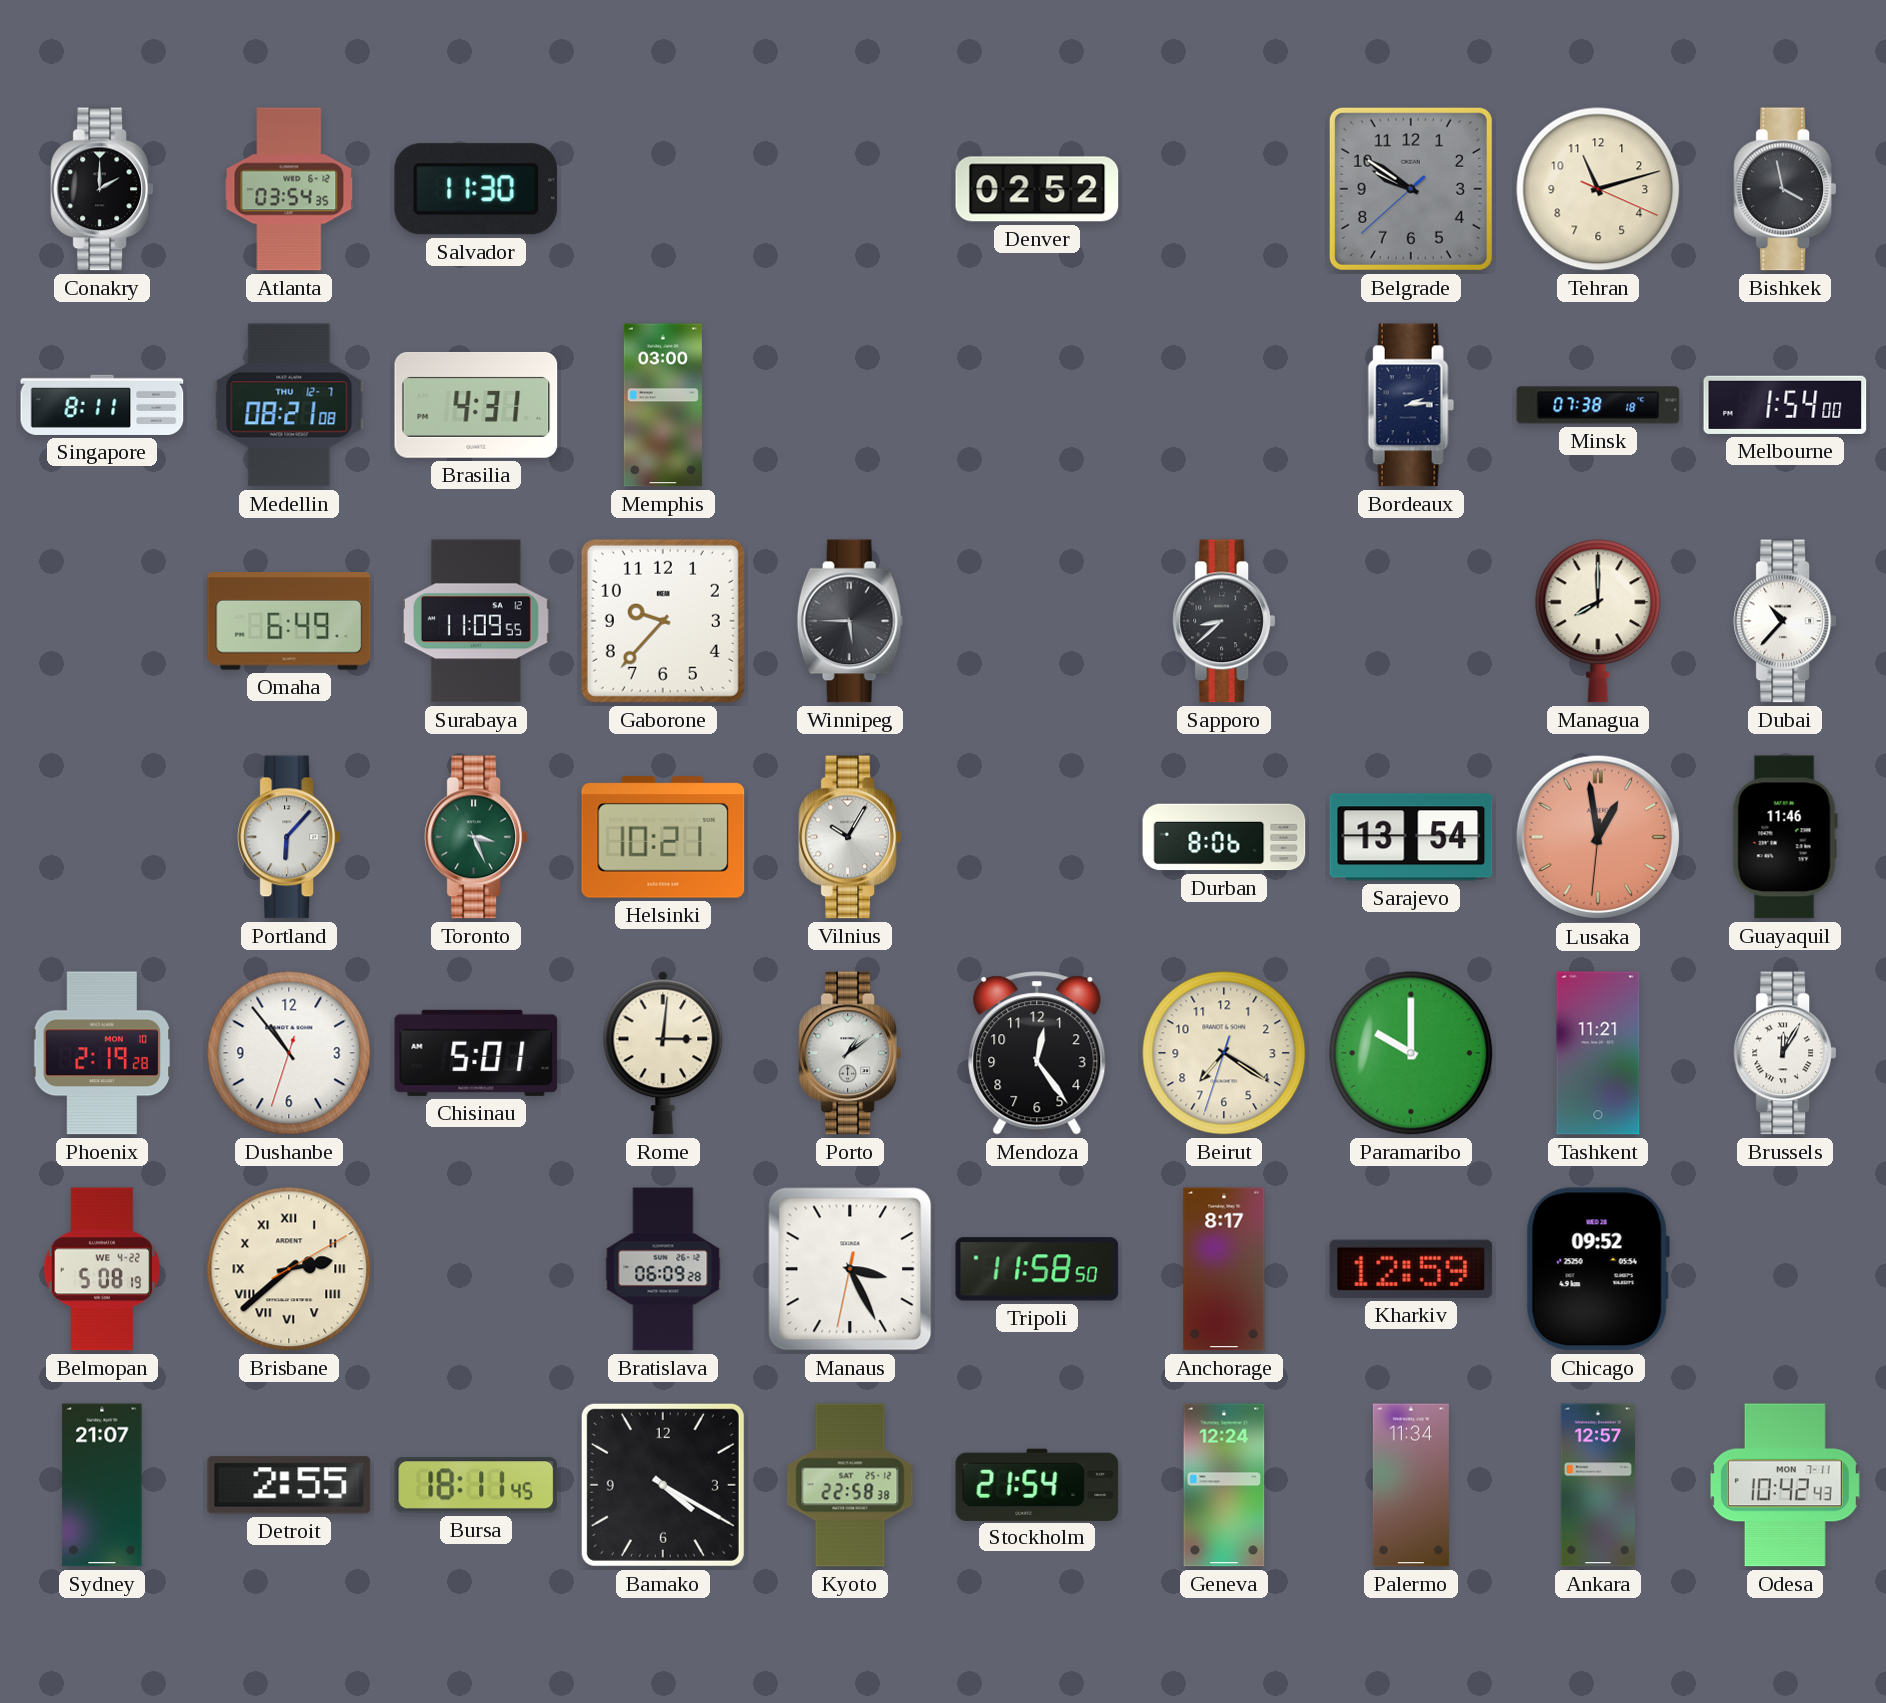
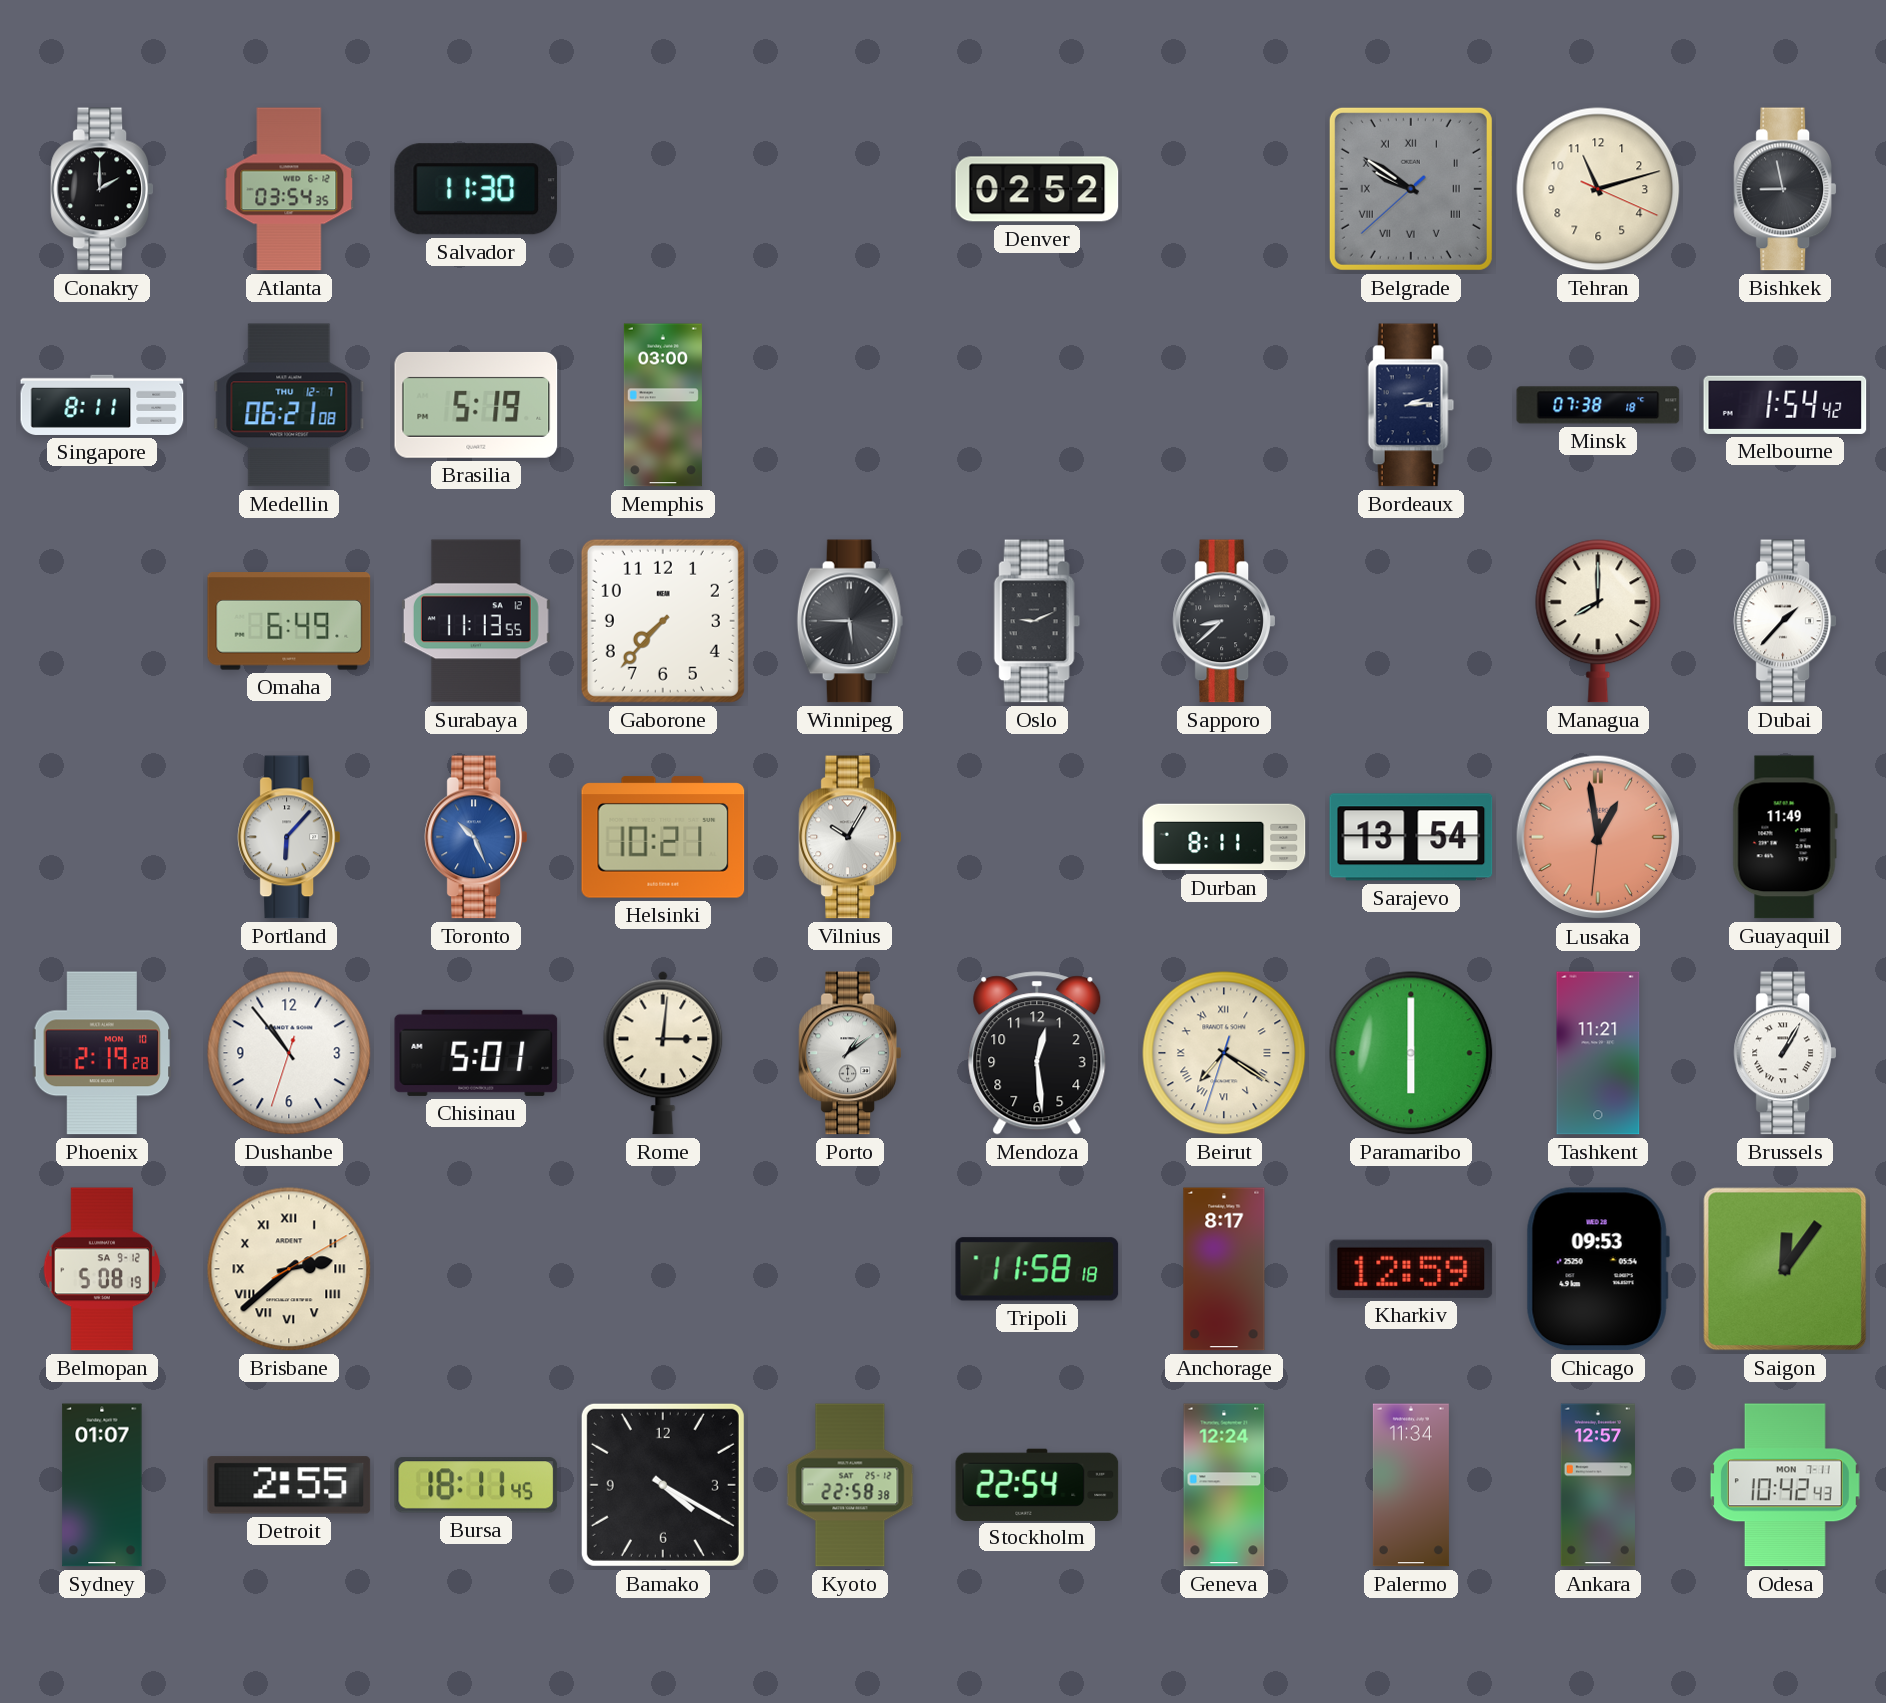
Belgrade numerals: Arabic -> Roman (1411, 189)
Bishkek: 3:58 -> 8:58 (1784, 189)
Medellin: 08:21 -> 06:21 (289, 405)
Brasilia: 4:31 -> 5:19 (476, 405)
Melbourne: 1:54:00 -> 1:54:42 (1785, 405)
Surabaya: 11:09 -> 11:13 (476, 621)
Gaborone: 9:37 -> 7:37 (663, 621)
Oslo: none -> 9:11 (1037, 621)
Dubai: 10:37 -> 1:37 (1784, 621)
Toronto: 3:26 -> 10:26 (475, 837)
Toronto dial: green -> blue (475, 837)
Durban: 8:06 -> 8:11 (1224, 837)
Guayaquil: 11:46 -> 11:49 (1785, 837)
Mendoza: 12:24 -> 12:29 (1037, 1053)
Beirut numerals: Arabic -> Roman (1224, 1053)
Paramaribo: 10:00 -> 6:00 (1411, 1053)
Brussels: 12:05 -> 1:05 (1784, 1053)
Belmopan date: WE 4-22 -> SA 9-12 (102, 1269)
Bratislava: 06:09 -> none (663, 1269)
Manaus: 3:25 -> none (850, 1269)
Tripoli: 11:58:50 -> 11:58:18 (1037, 1269)
Chicago: 09:52 -> 09:53 (1598, 1269)
Saigon: none -> 12:06 (1785, 1269)
Sydney: 21:07 -> 01:07 (102, 1485)
Stockholm: 21:54 -> 22:54 (1037, 1484)
